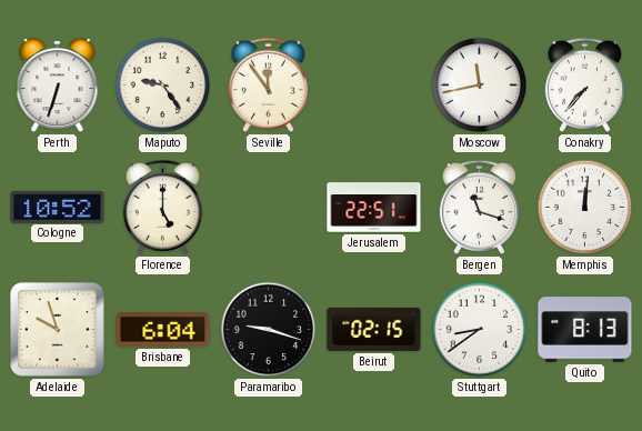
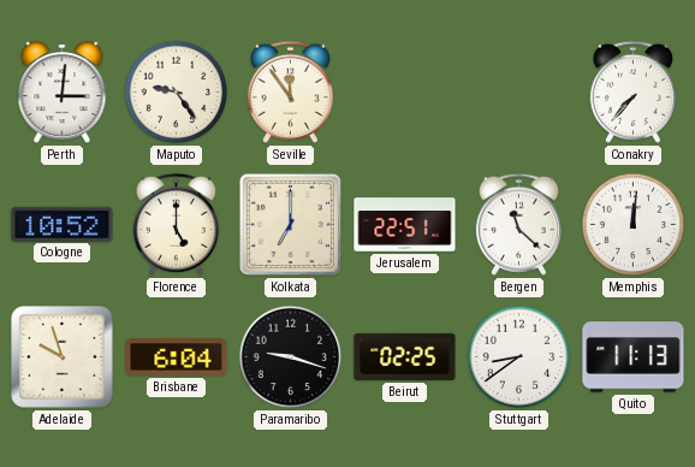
Perth: 6:33 -> 3:01 (63, 93)
Moscow: 11:43 -> none (480, 86)
Kolkata: none -> 7:00 (290, 224)
Bergen: 11:18 -> 11:22 (518, 224)
Beirut: 02:15 -> 02:25 (405, 356)
Quito: 8:13 -> 11:13 (634, 357)
